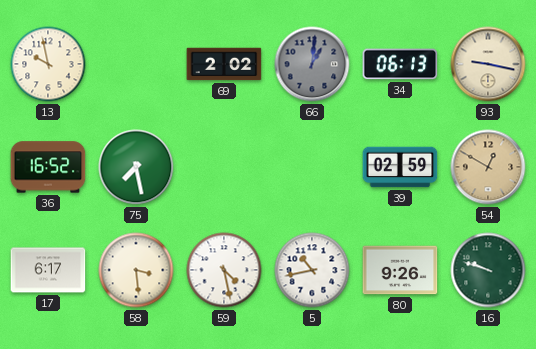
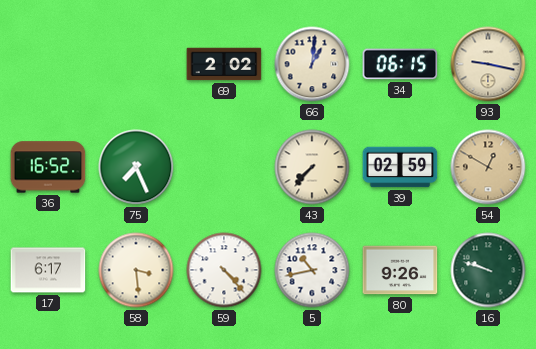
13: 9:58 -> none (48, 64)
66 dial: grey -> cream (312, 64)
34: 06:13 -> 06:15 (400, 64)
75: 7:28 -> 7:26 (136, 167)
43: none -> 7:37 (312, 167)
59: 4:28 -> 4:23 (224, 270)
